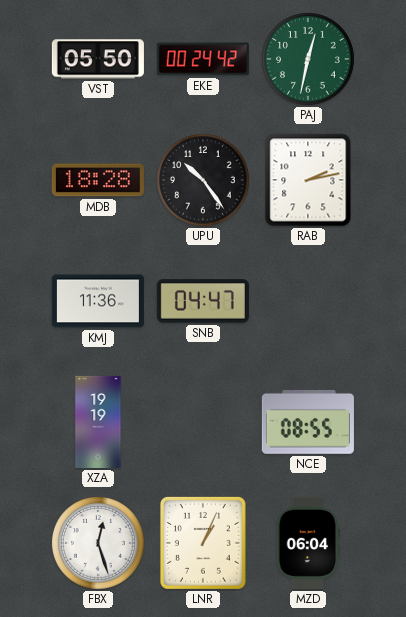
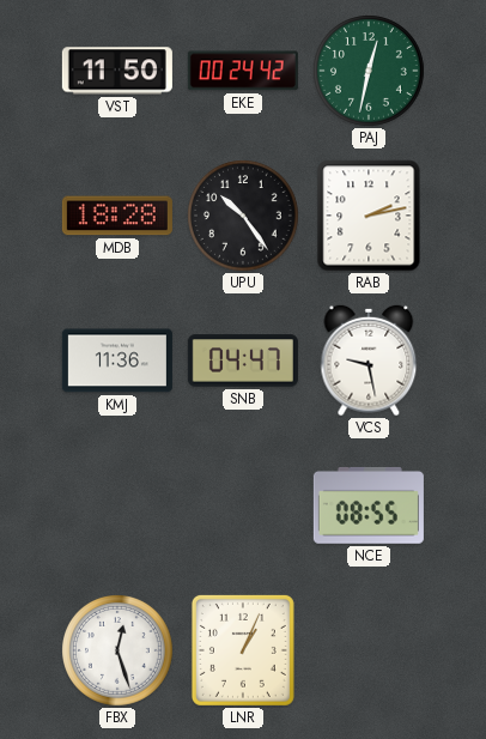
VST: 05:50 -> 11:50 (117, 71)
VCS: none -> 9:28 (369, 361)
XZA: 19:19 -> none (98, 422)
MZD: 06:04 -> none (308, 543)
